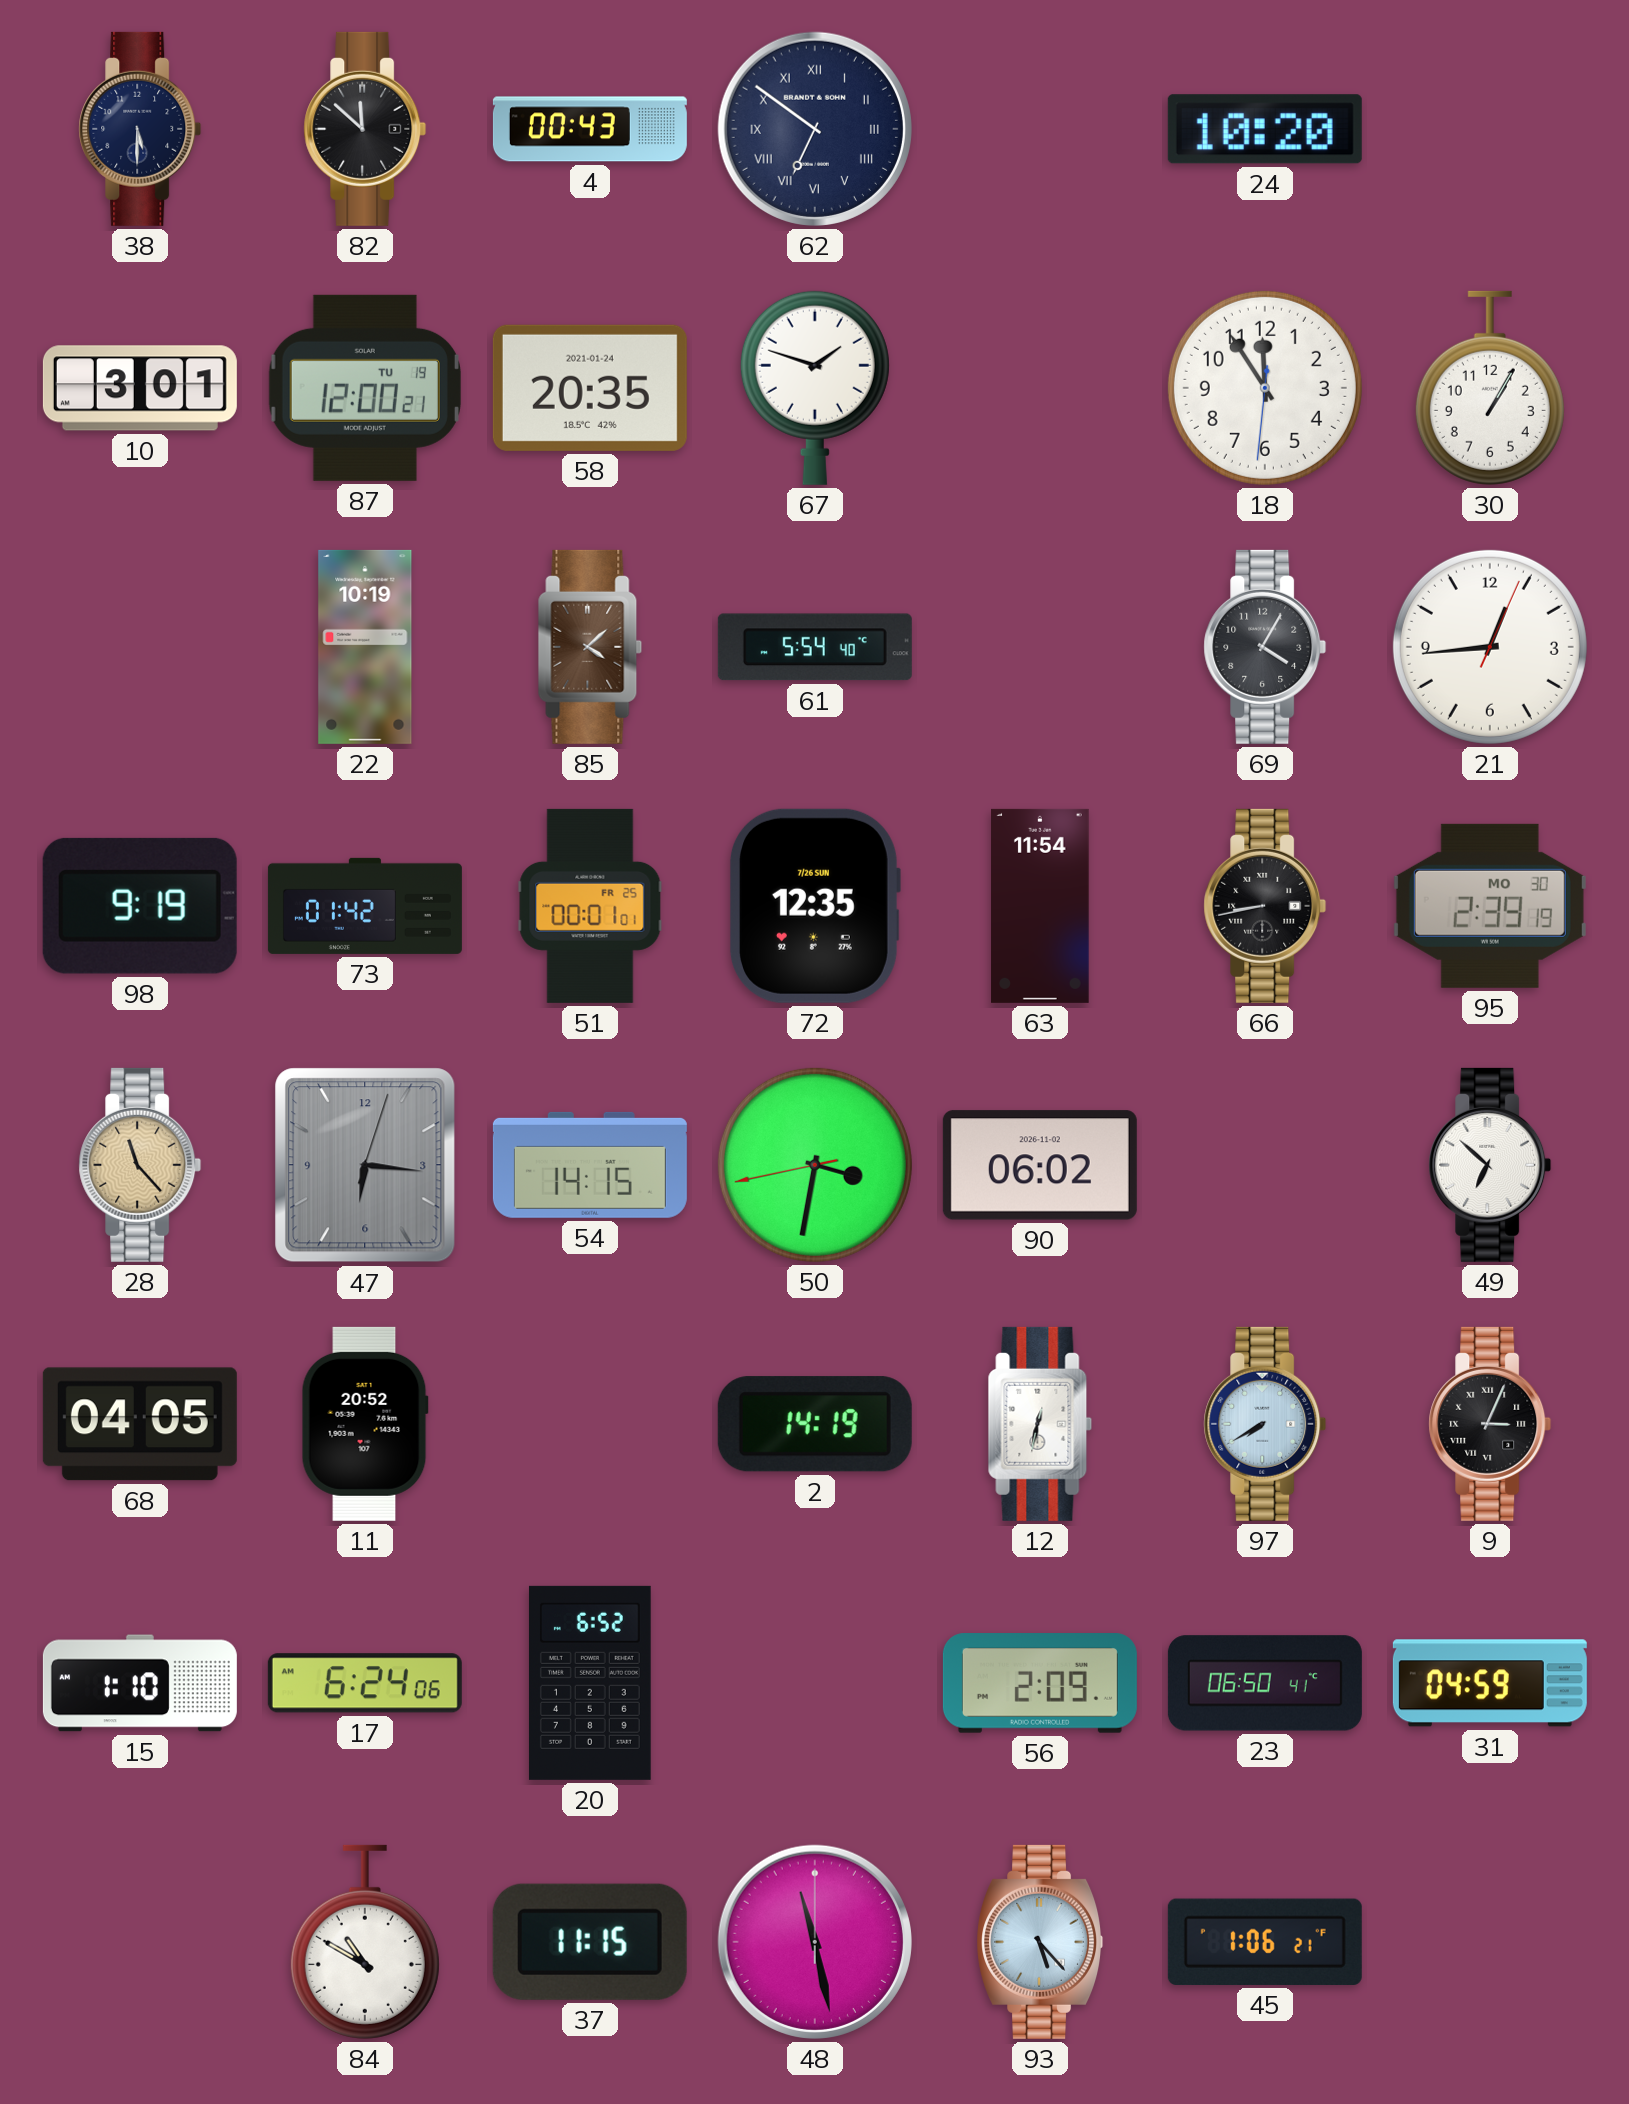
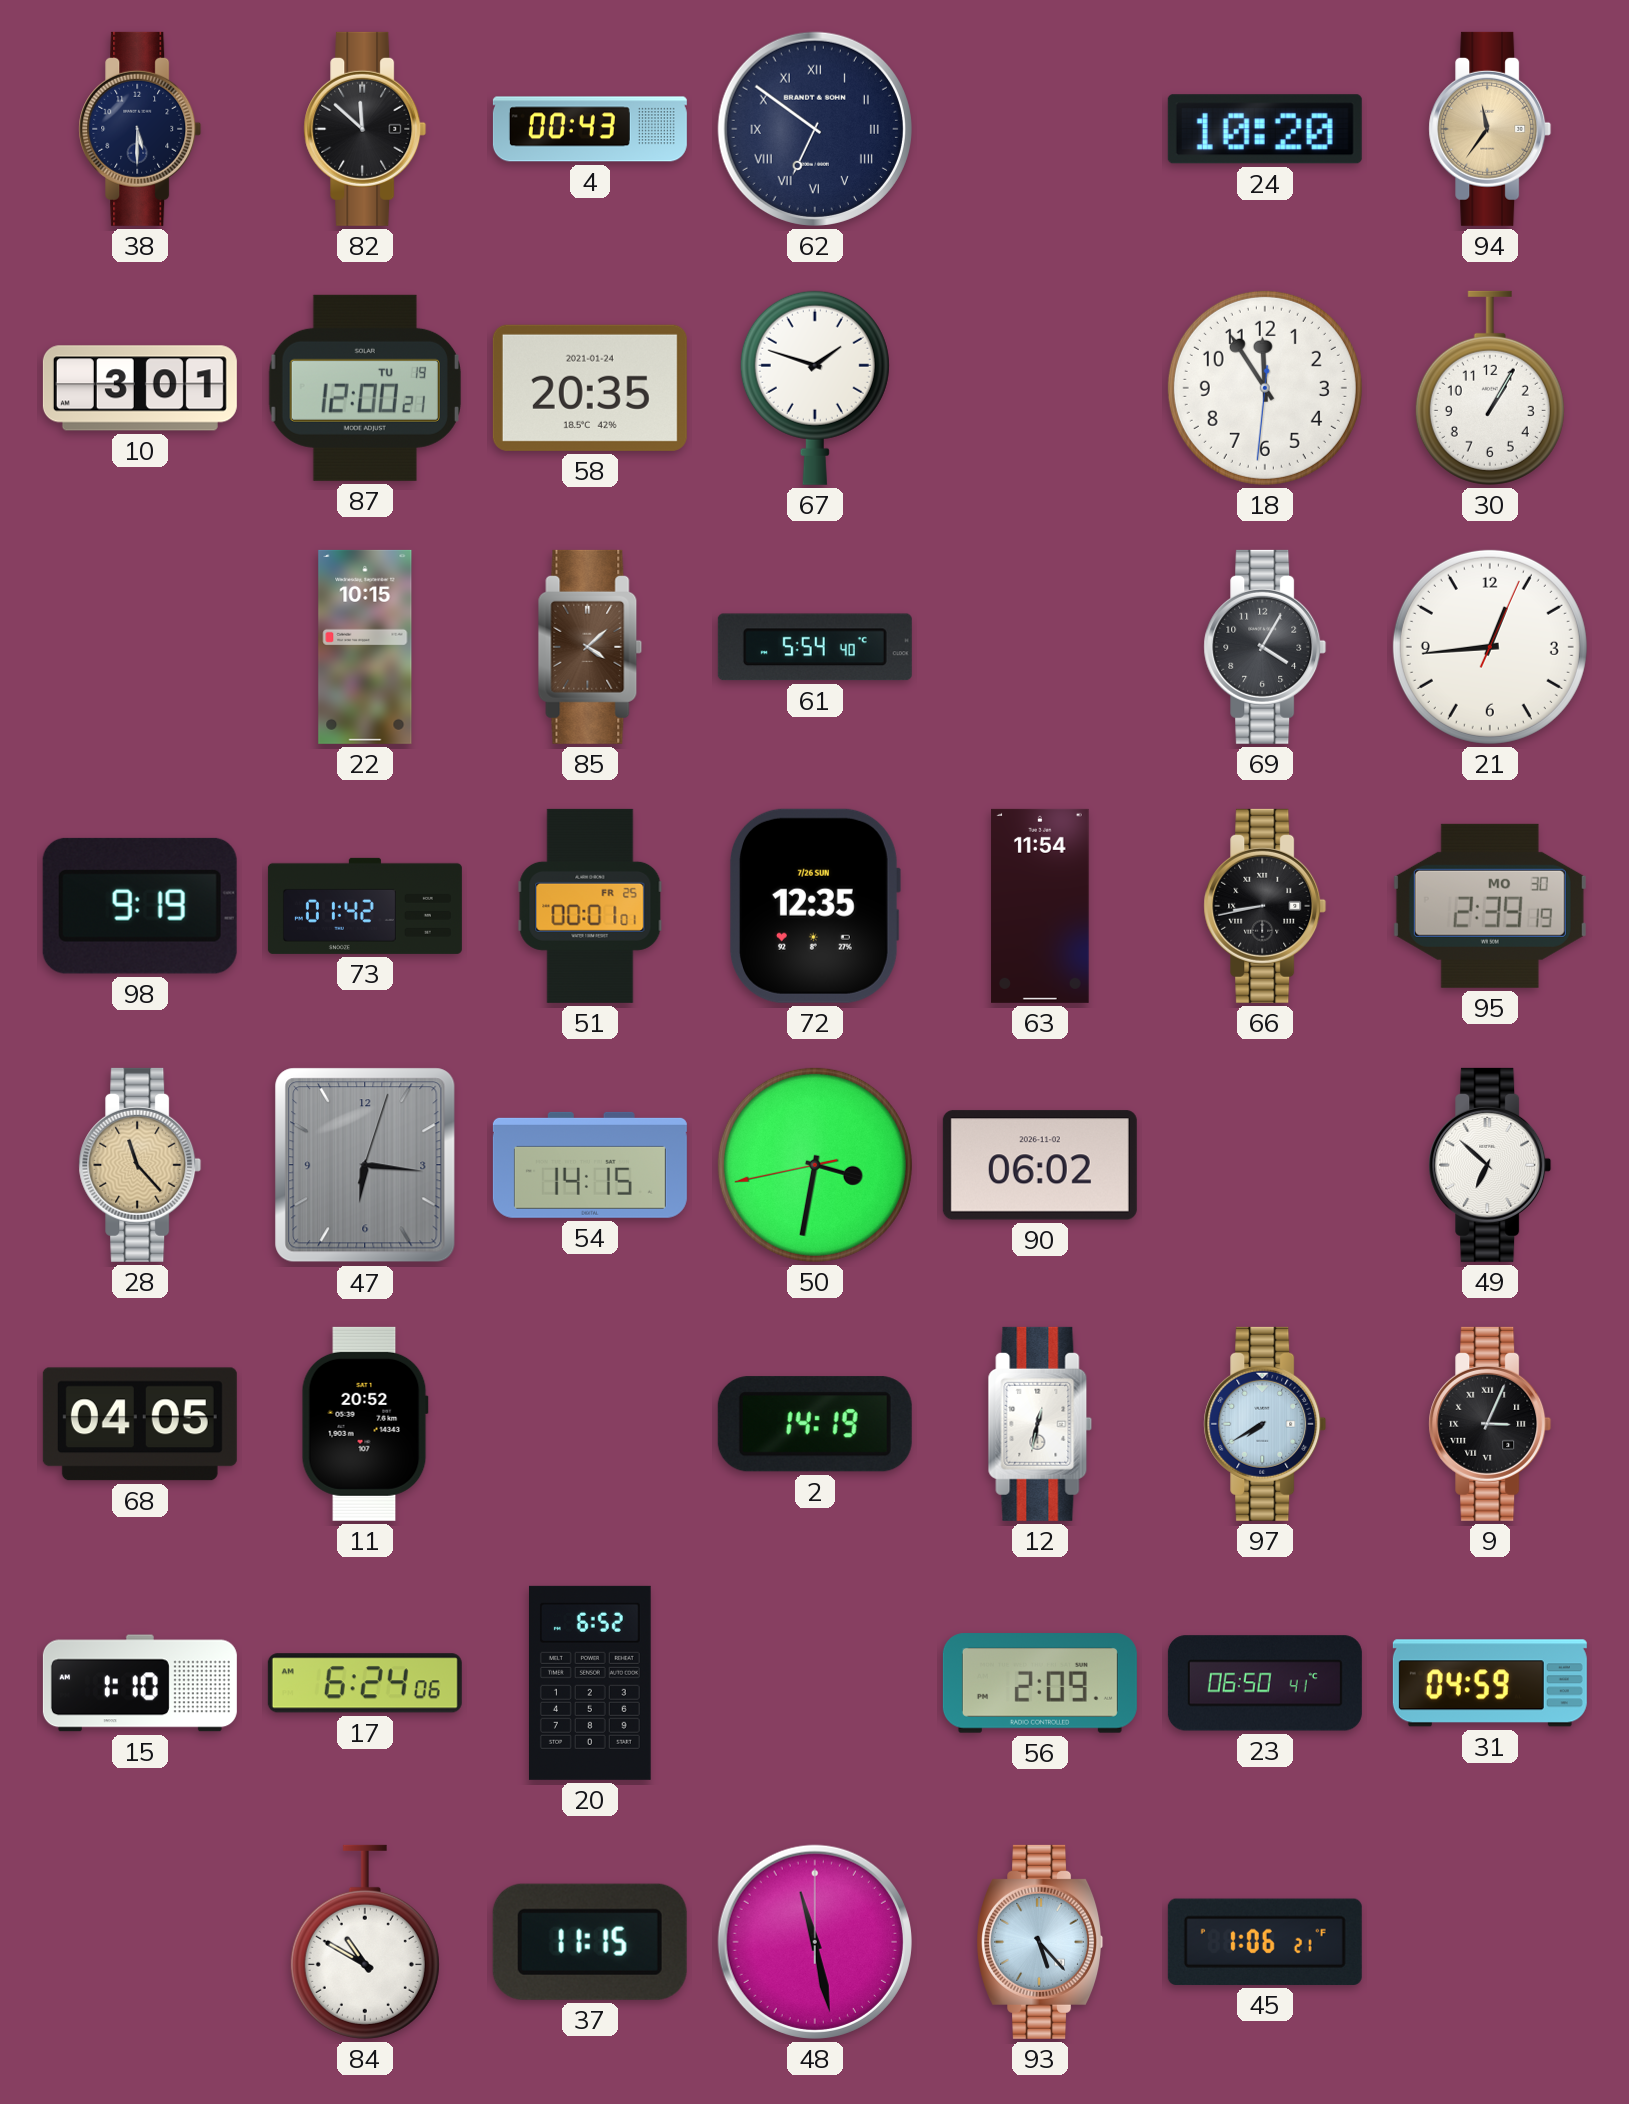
94: none -> 11:36 (1490, 129)
22: 10:19 -> 10:15 (365, 647)
